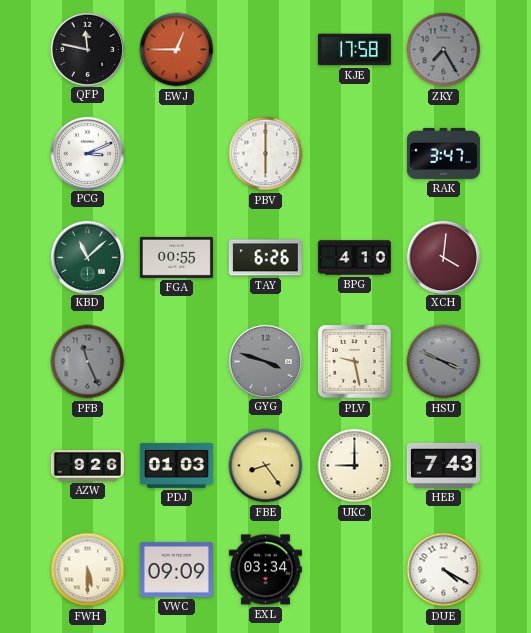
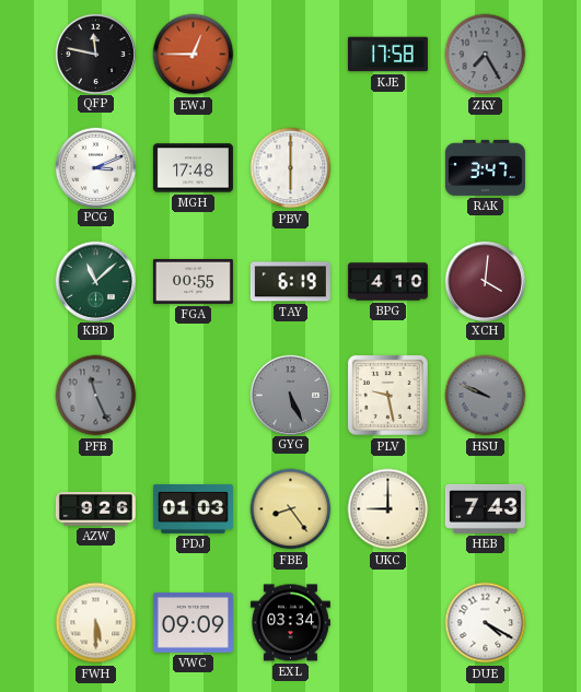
MGH: none -> 17:48 (193, 168)
TAY: 6:26 -> 6:19 (290, 282)
GYG: 3:48 -> 5:26 (290, 395)
HSU: 3:49 -> 9:49 (486, 396)
